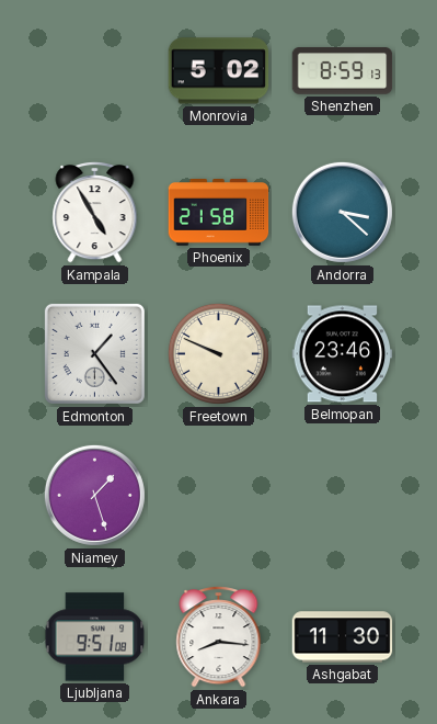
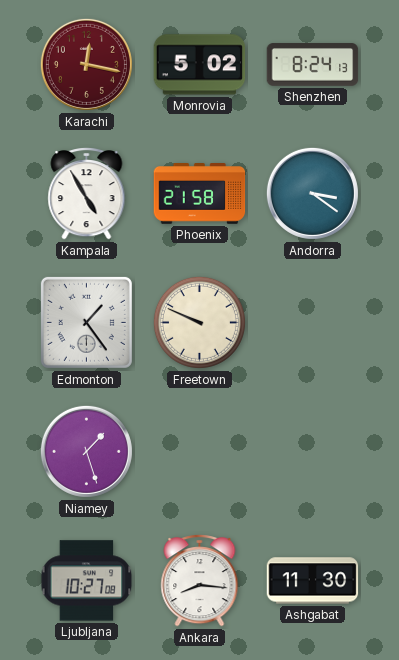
Karachi: none -> 12:17 (86, 64)
Shenzhen: 8:59 -> 8:24 (313, 65)
Andorra: 3:22 -> 3:21 (312, 193)
Belmopan: 23:46 -> none (343, 354)
Ljubljana: 9:51 -> 10:27 (87, 581)
